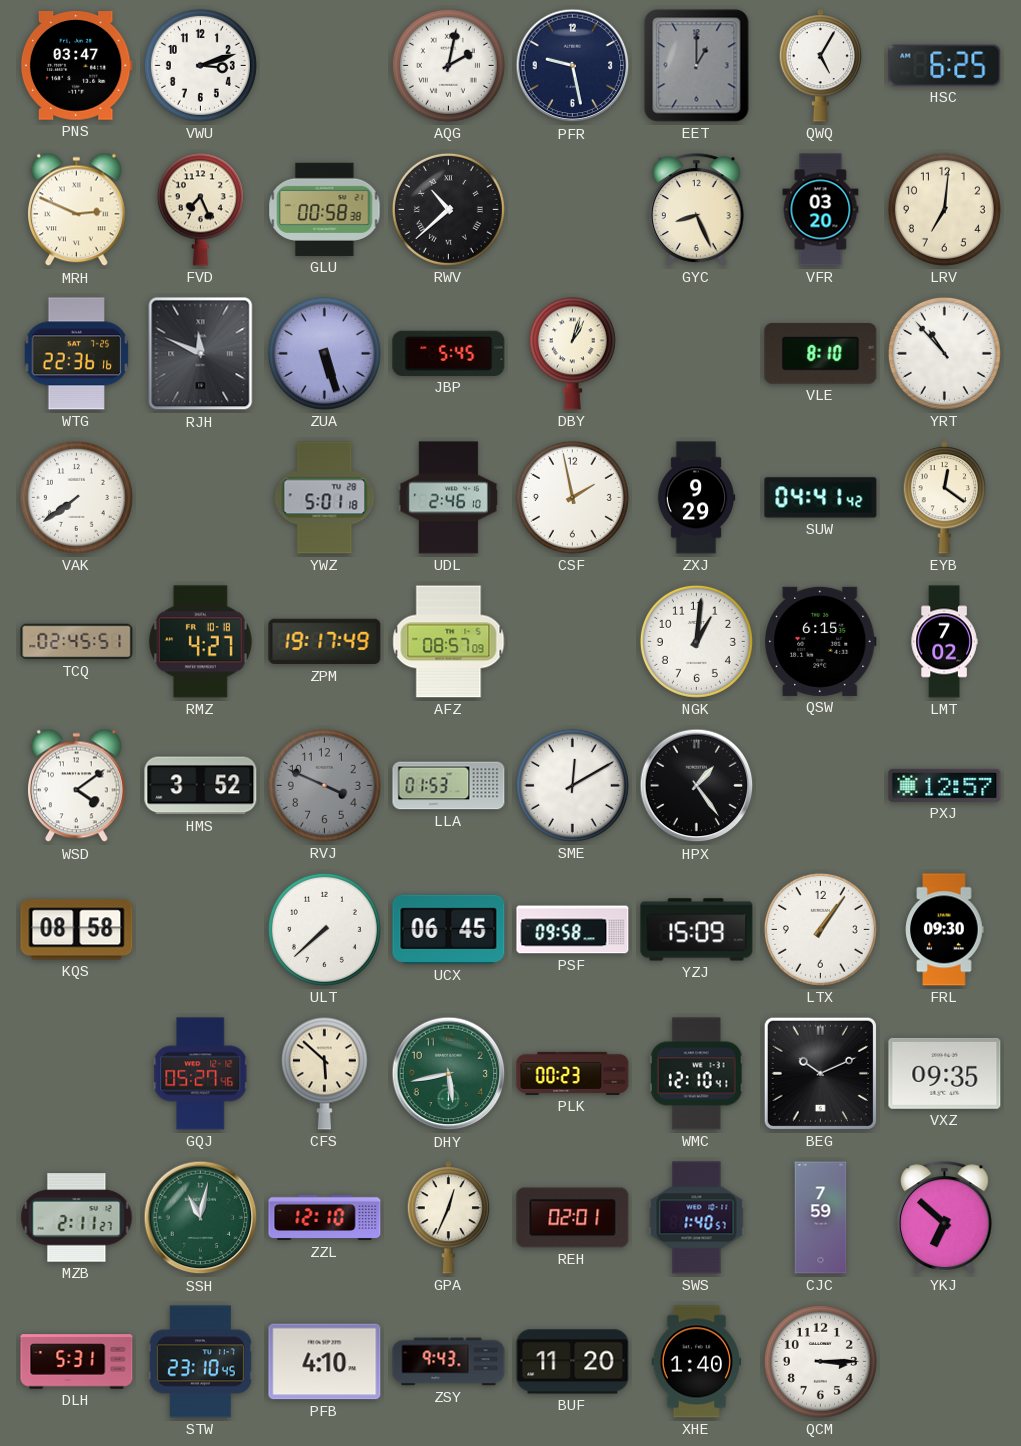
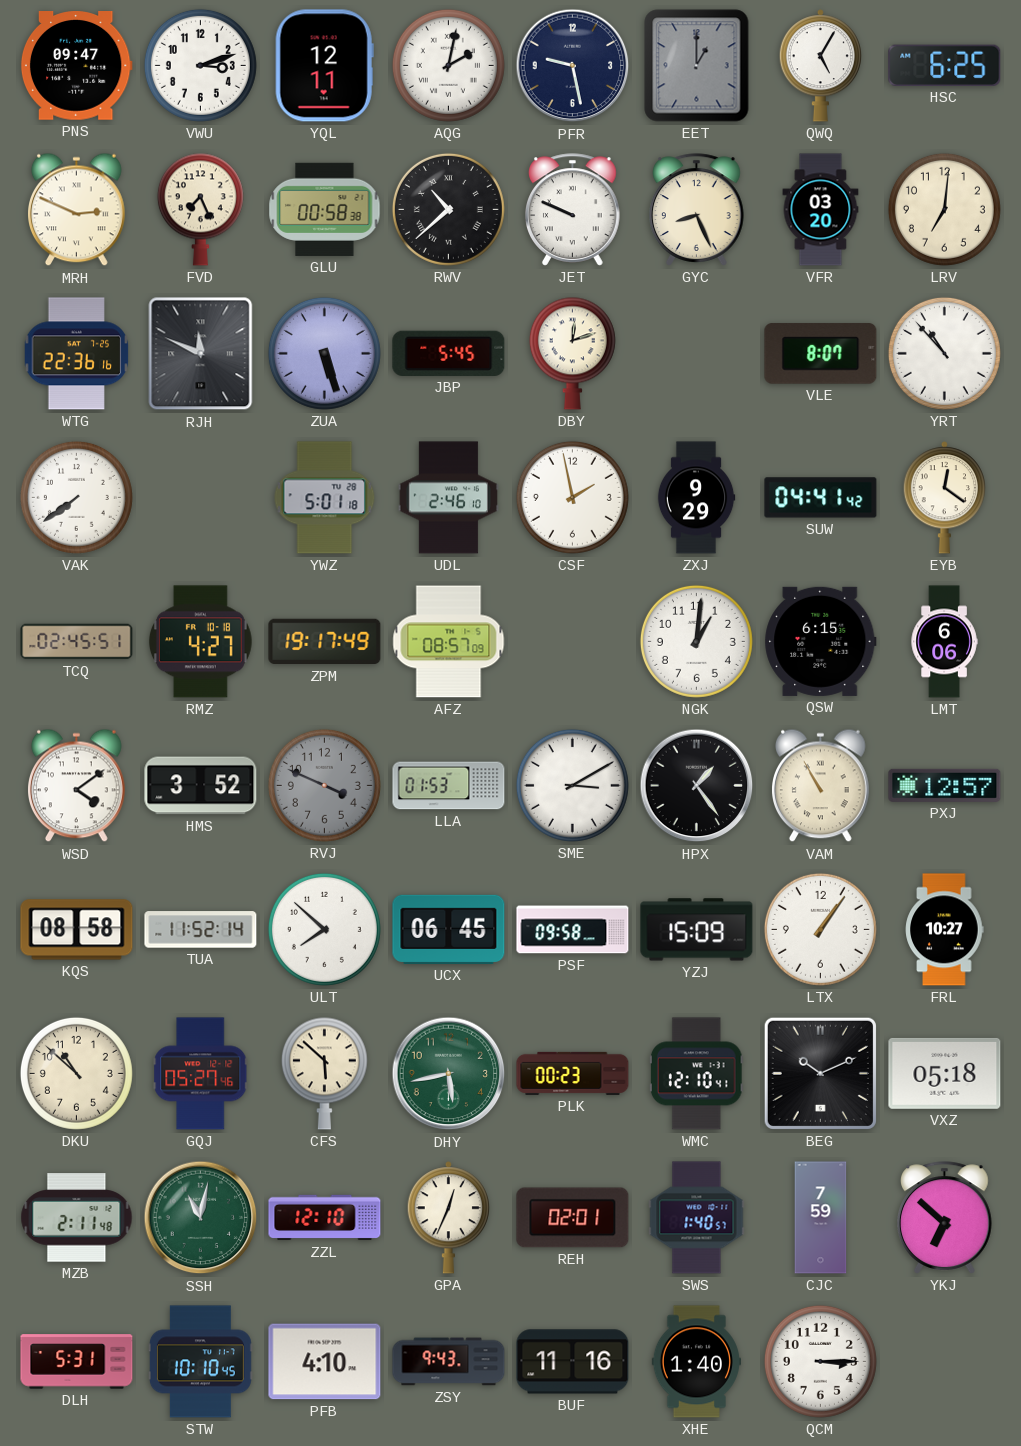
PNS: 03:47 -> 09:47 (76, 66)
YQL: none -> 12:11 (324, 66)
JET: none -> 9:49 (573, 210)
DBY: 1:03 -> 12:12 (572, 353)
VLE: 8:10 -> 8:07 (821, 354)
LMT: 7:02 -> 6:06 (944, 642)
SME: 12:10 -> 3:10 (572, 785)
VAM: none -> 10:55 (821, 786)
TUA: none -> 11:52 (201, 930)
ULT: 7:38 -> 7:52 (324, 929)
FRL: 09:30 -> 10:27 (945, 930)
DKU: none -> 10:52 (76, 1073)
VXZ: 09:35 -> 05:18 (945, 1073)
MZB: 2:11:27 -> 2:11:48 (77, 1218)
STW: 23:10 -> 10:10 (200, 1362)
BUF: 11:20 -> 11:16 (573, 1362)
